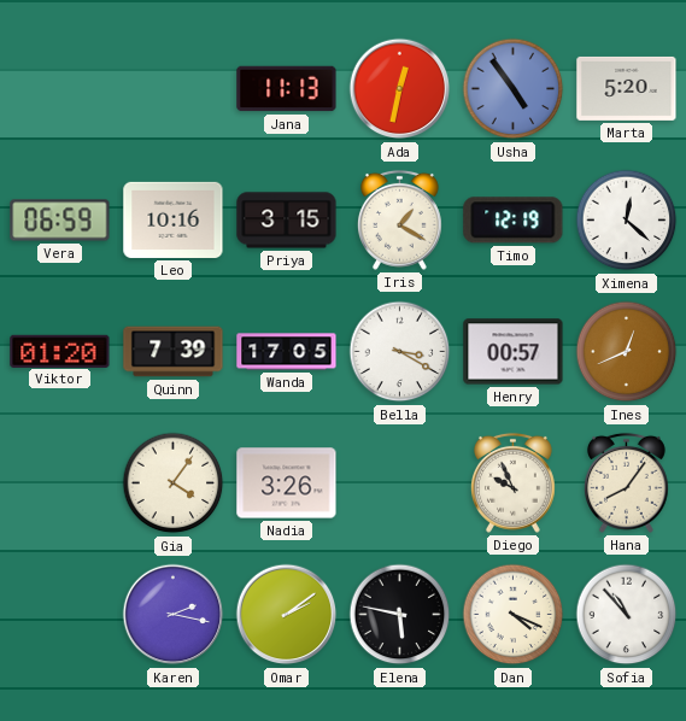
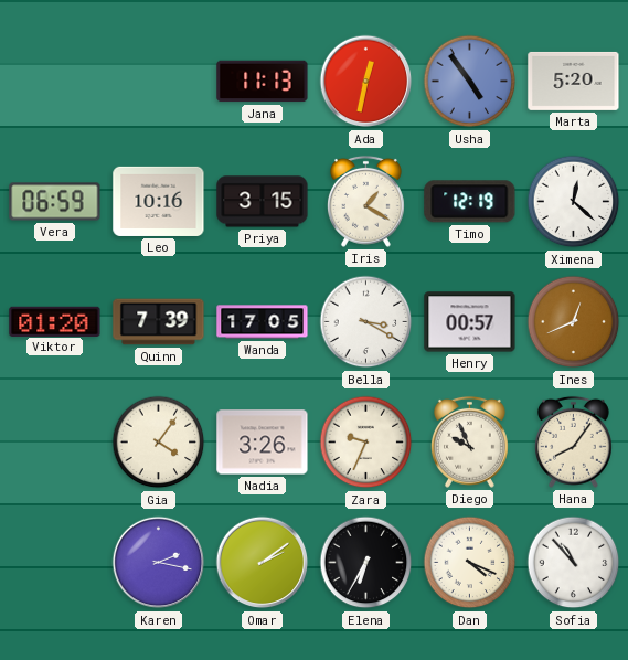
Zara: none -> 9:34 (366, 443)
Elena: 5:47 -> 6:35 (366, 563)
